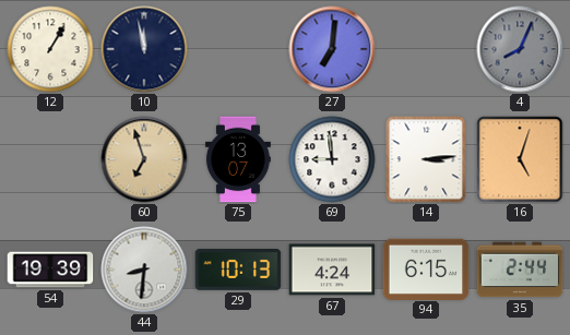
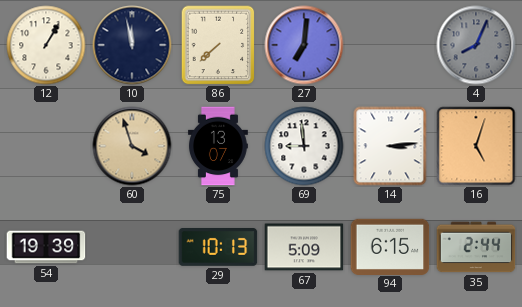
86: none -> 7:38 (218, 45)
60: 6:57 -> 3:57 (132, 146)
44: 8:31 -> none (144, 270)
67: 4:24 -> 5:09 (304, 247)
